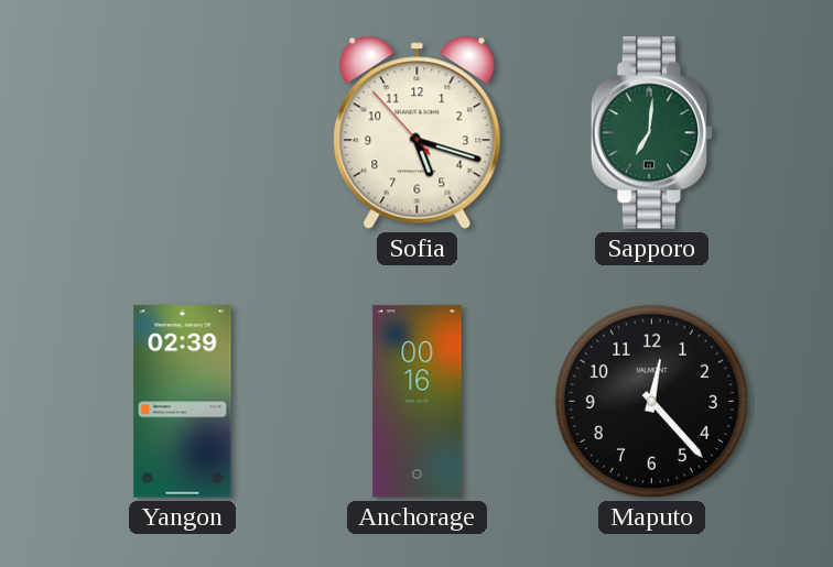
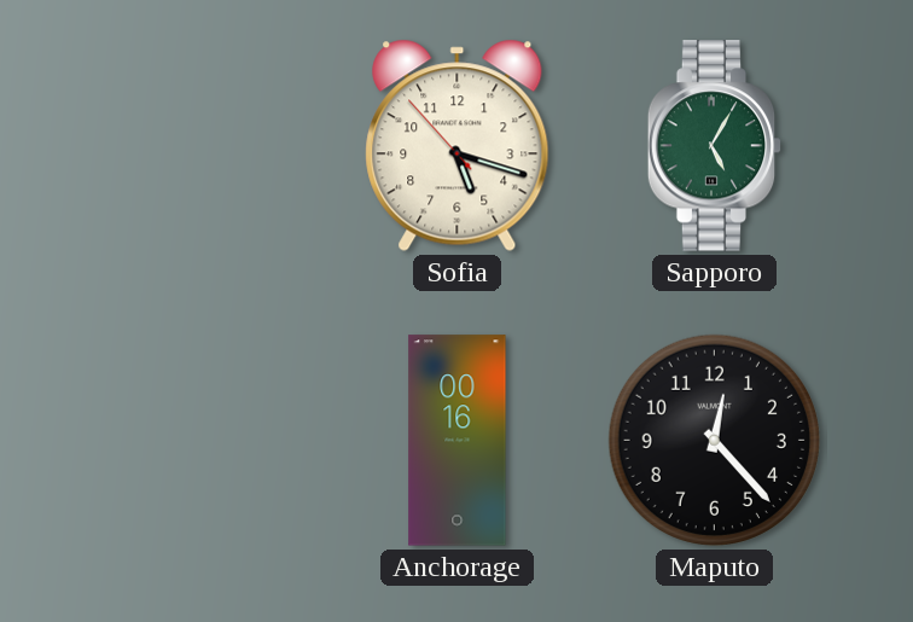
Sapporo: 7:01 -> 5:05 (715, 146)
Yangon: 02:39 -> none (183, 402)
